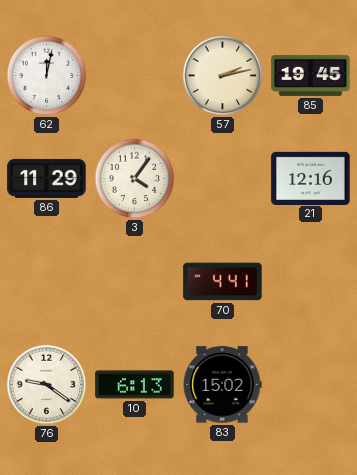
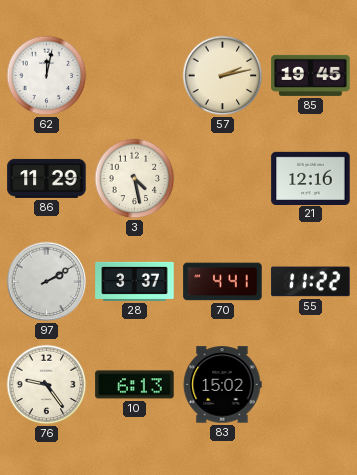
3: 4:06 -> 4:28 (135, 179)
97: none -> 2:10 (47, 282)
28: none -> 3:37 (135, 281)
55: none -> 11:22 (311, 282)
76: 9:21 -> 9:24 (47, 385)
